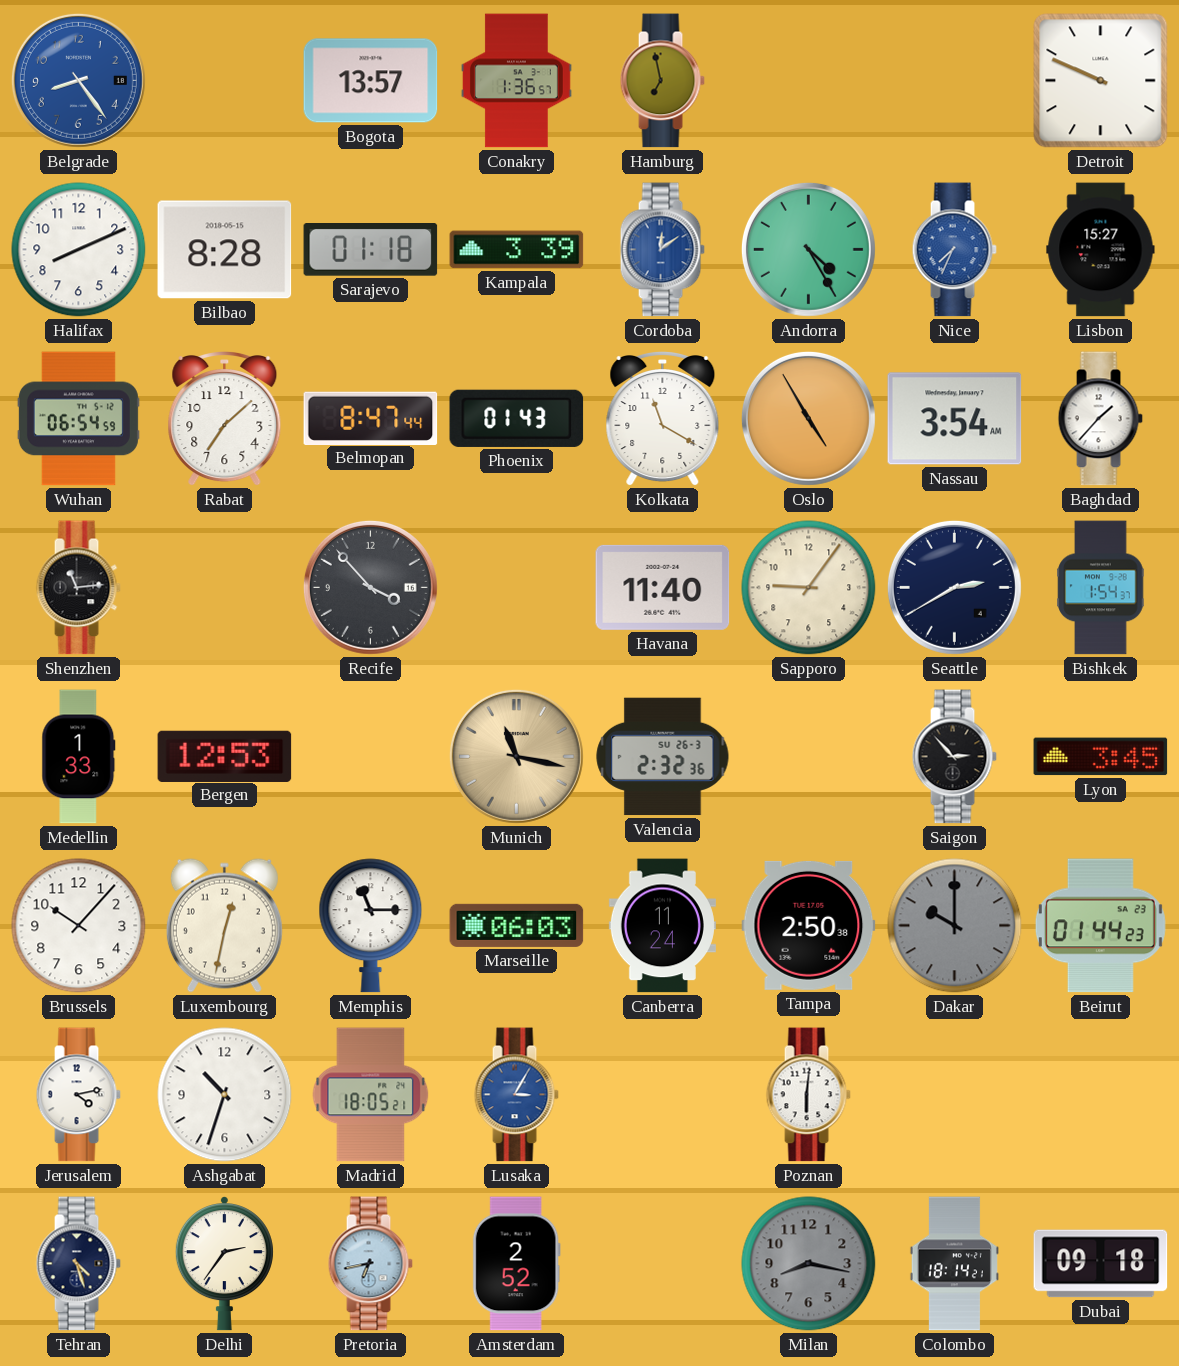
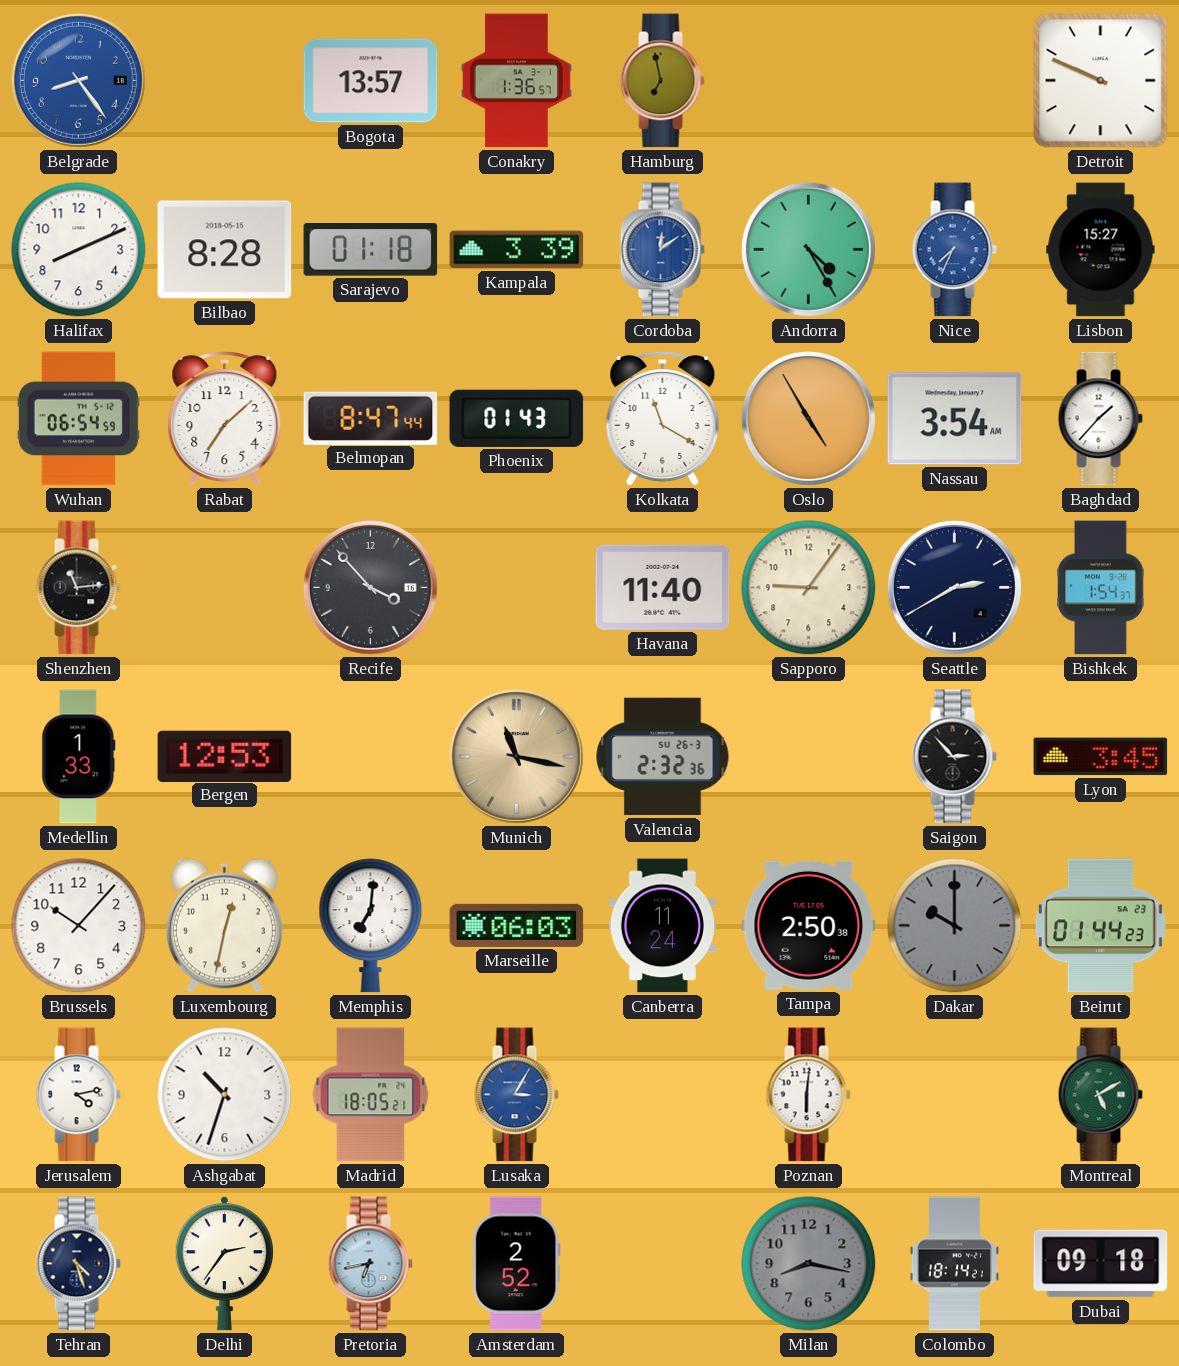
Memphis: 11:15 -> 7:01 (371, 926)
Montreal: none -> 5:10 (1100, 1095)
